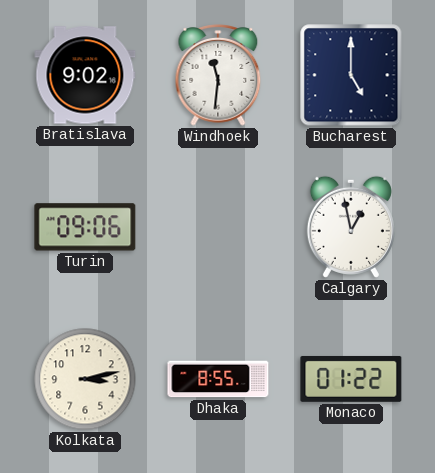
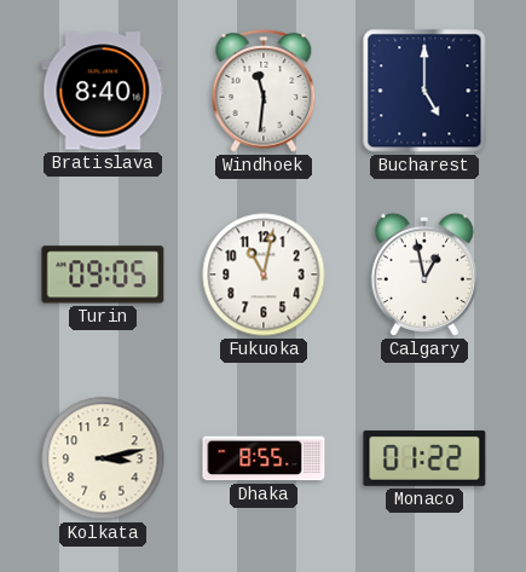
Bratislava: 9:02 -> 8:40 (103, 91)
Turin: 09:06 -> 09:05 (103, 275)
Fukuoka: none -> 11:02 (264, 275)
